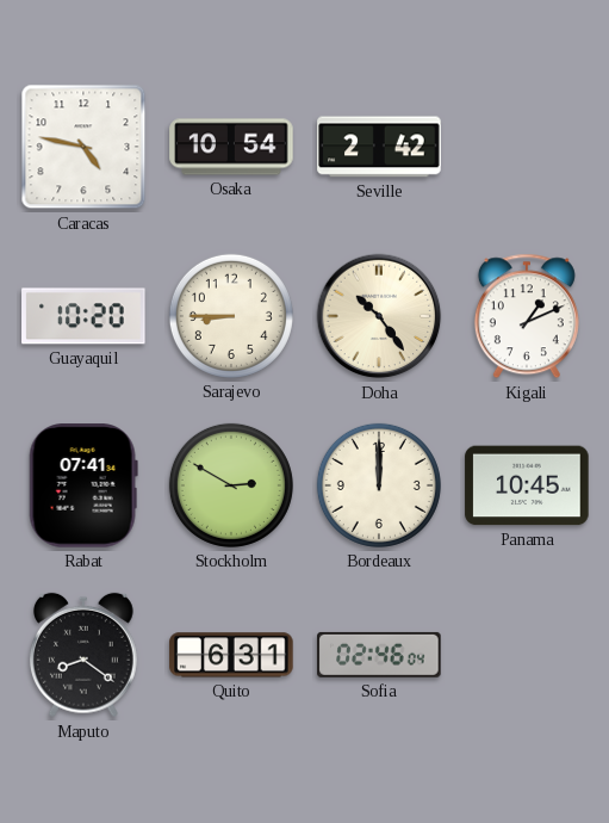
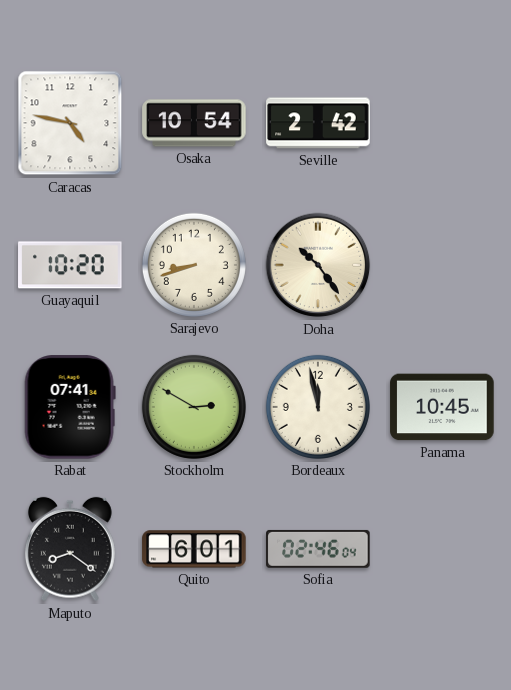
Sarajevo: 8:45 -> 8:42 (194, 265)
Kigali: 1:11 -> none (527, 316)
Bordeaux: 12:00 -> 11:58 (318, 407)
Quito: 6:31 -> 6:01 (194, 549)
